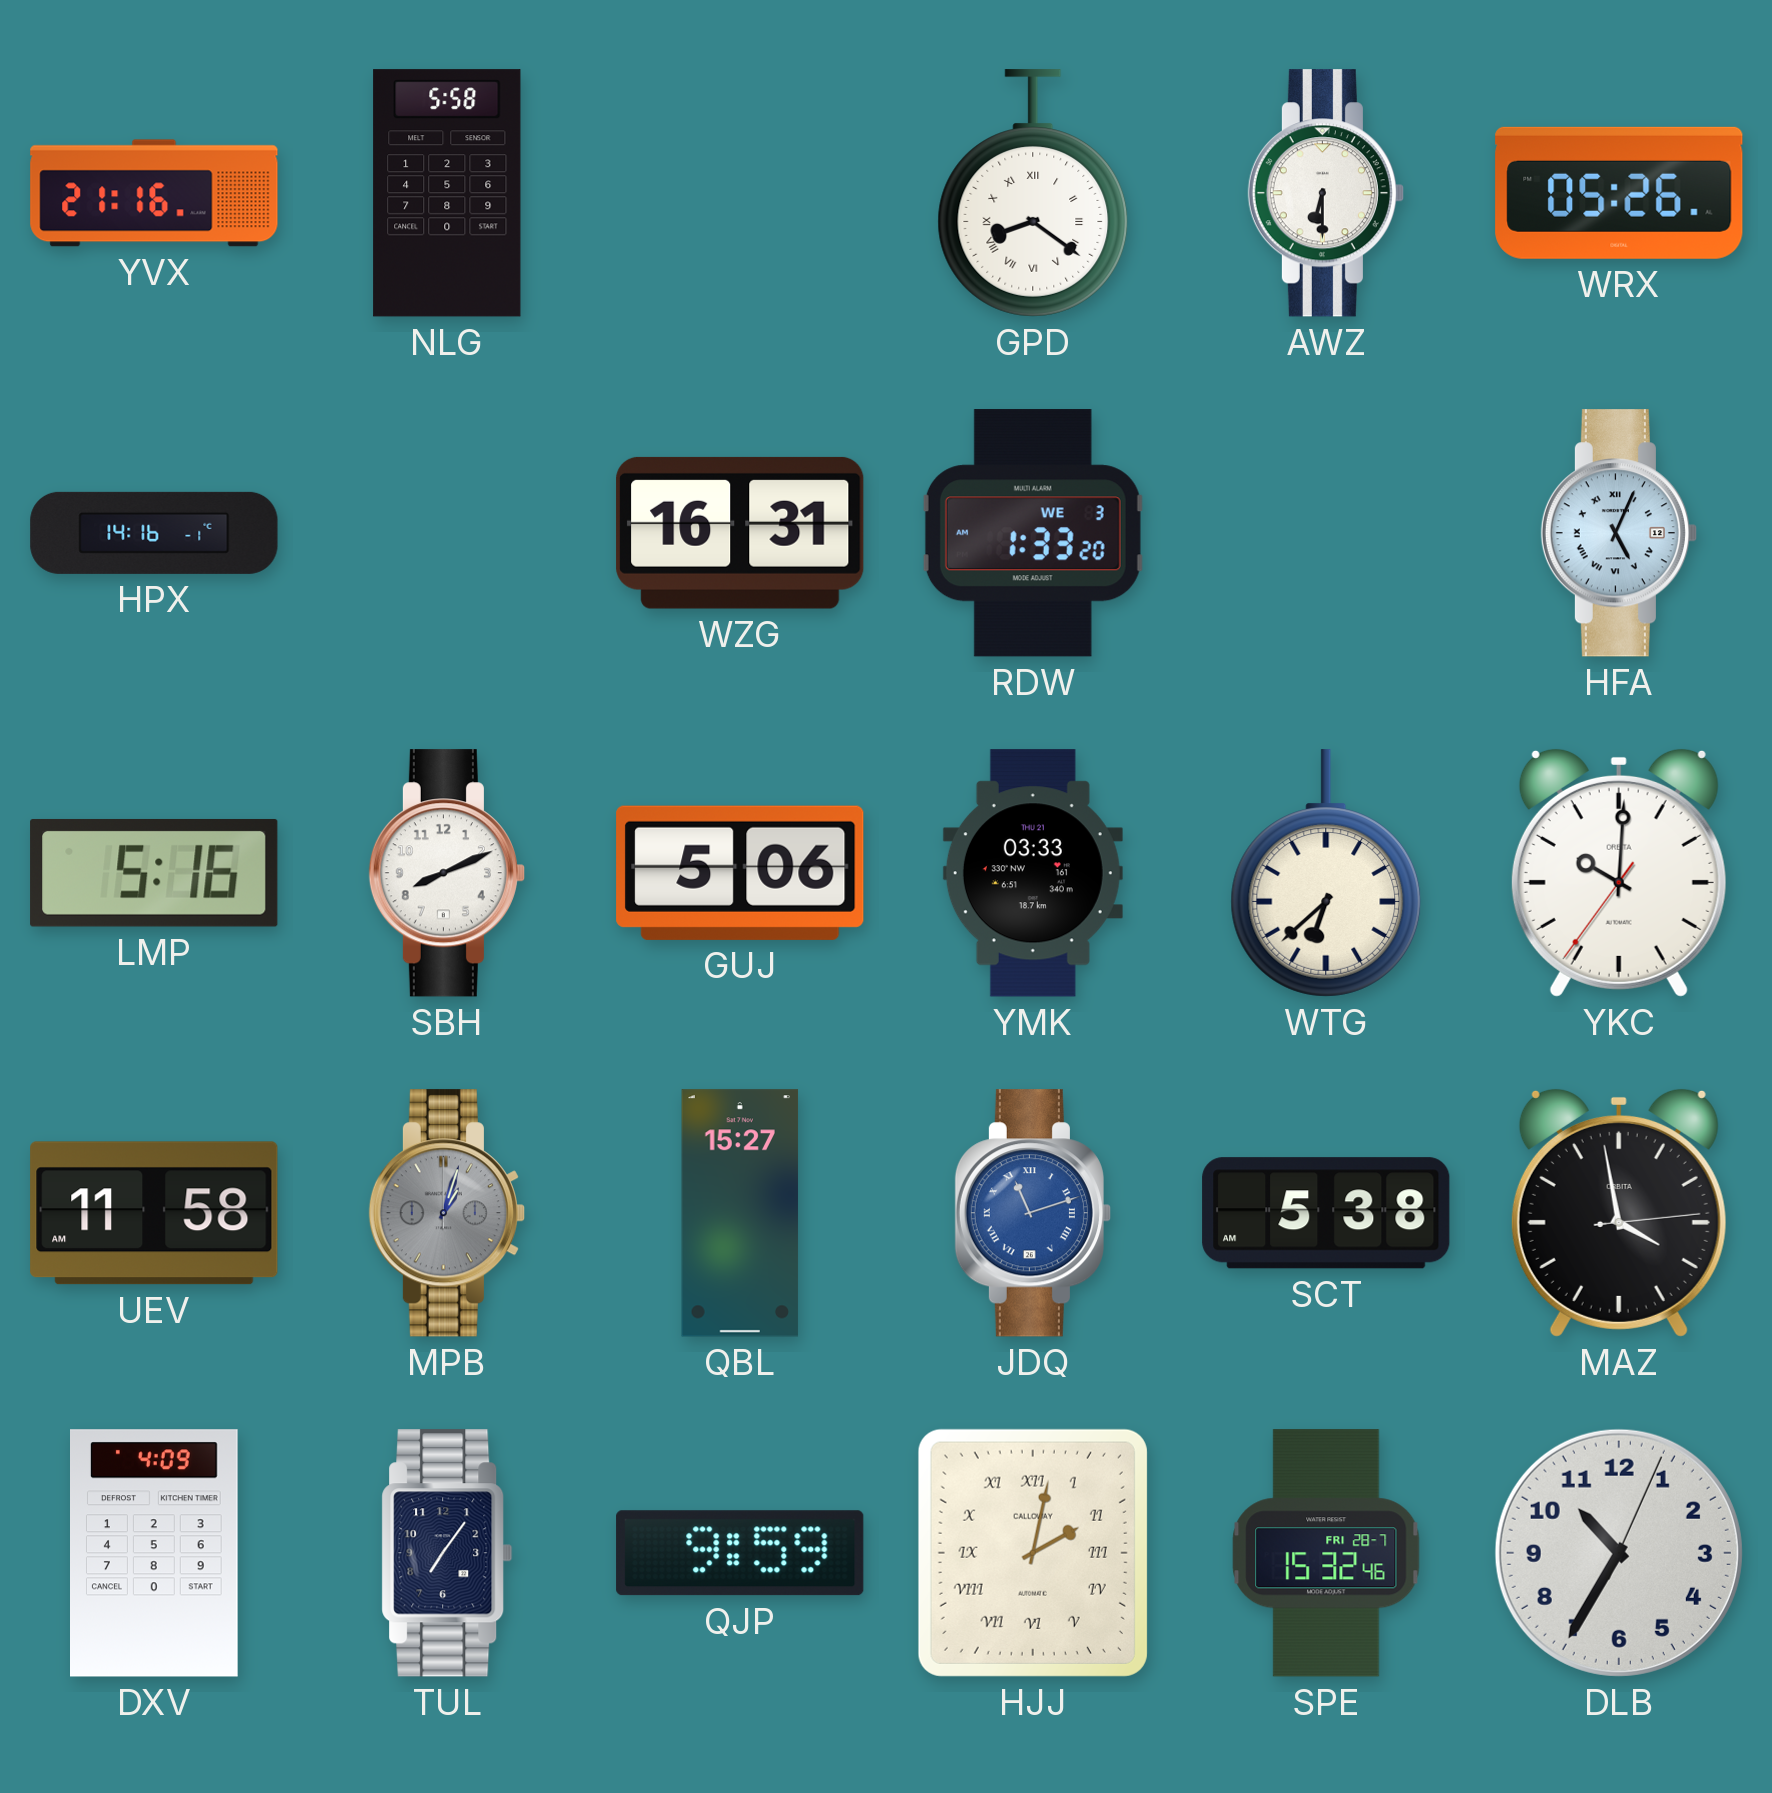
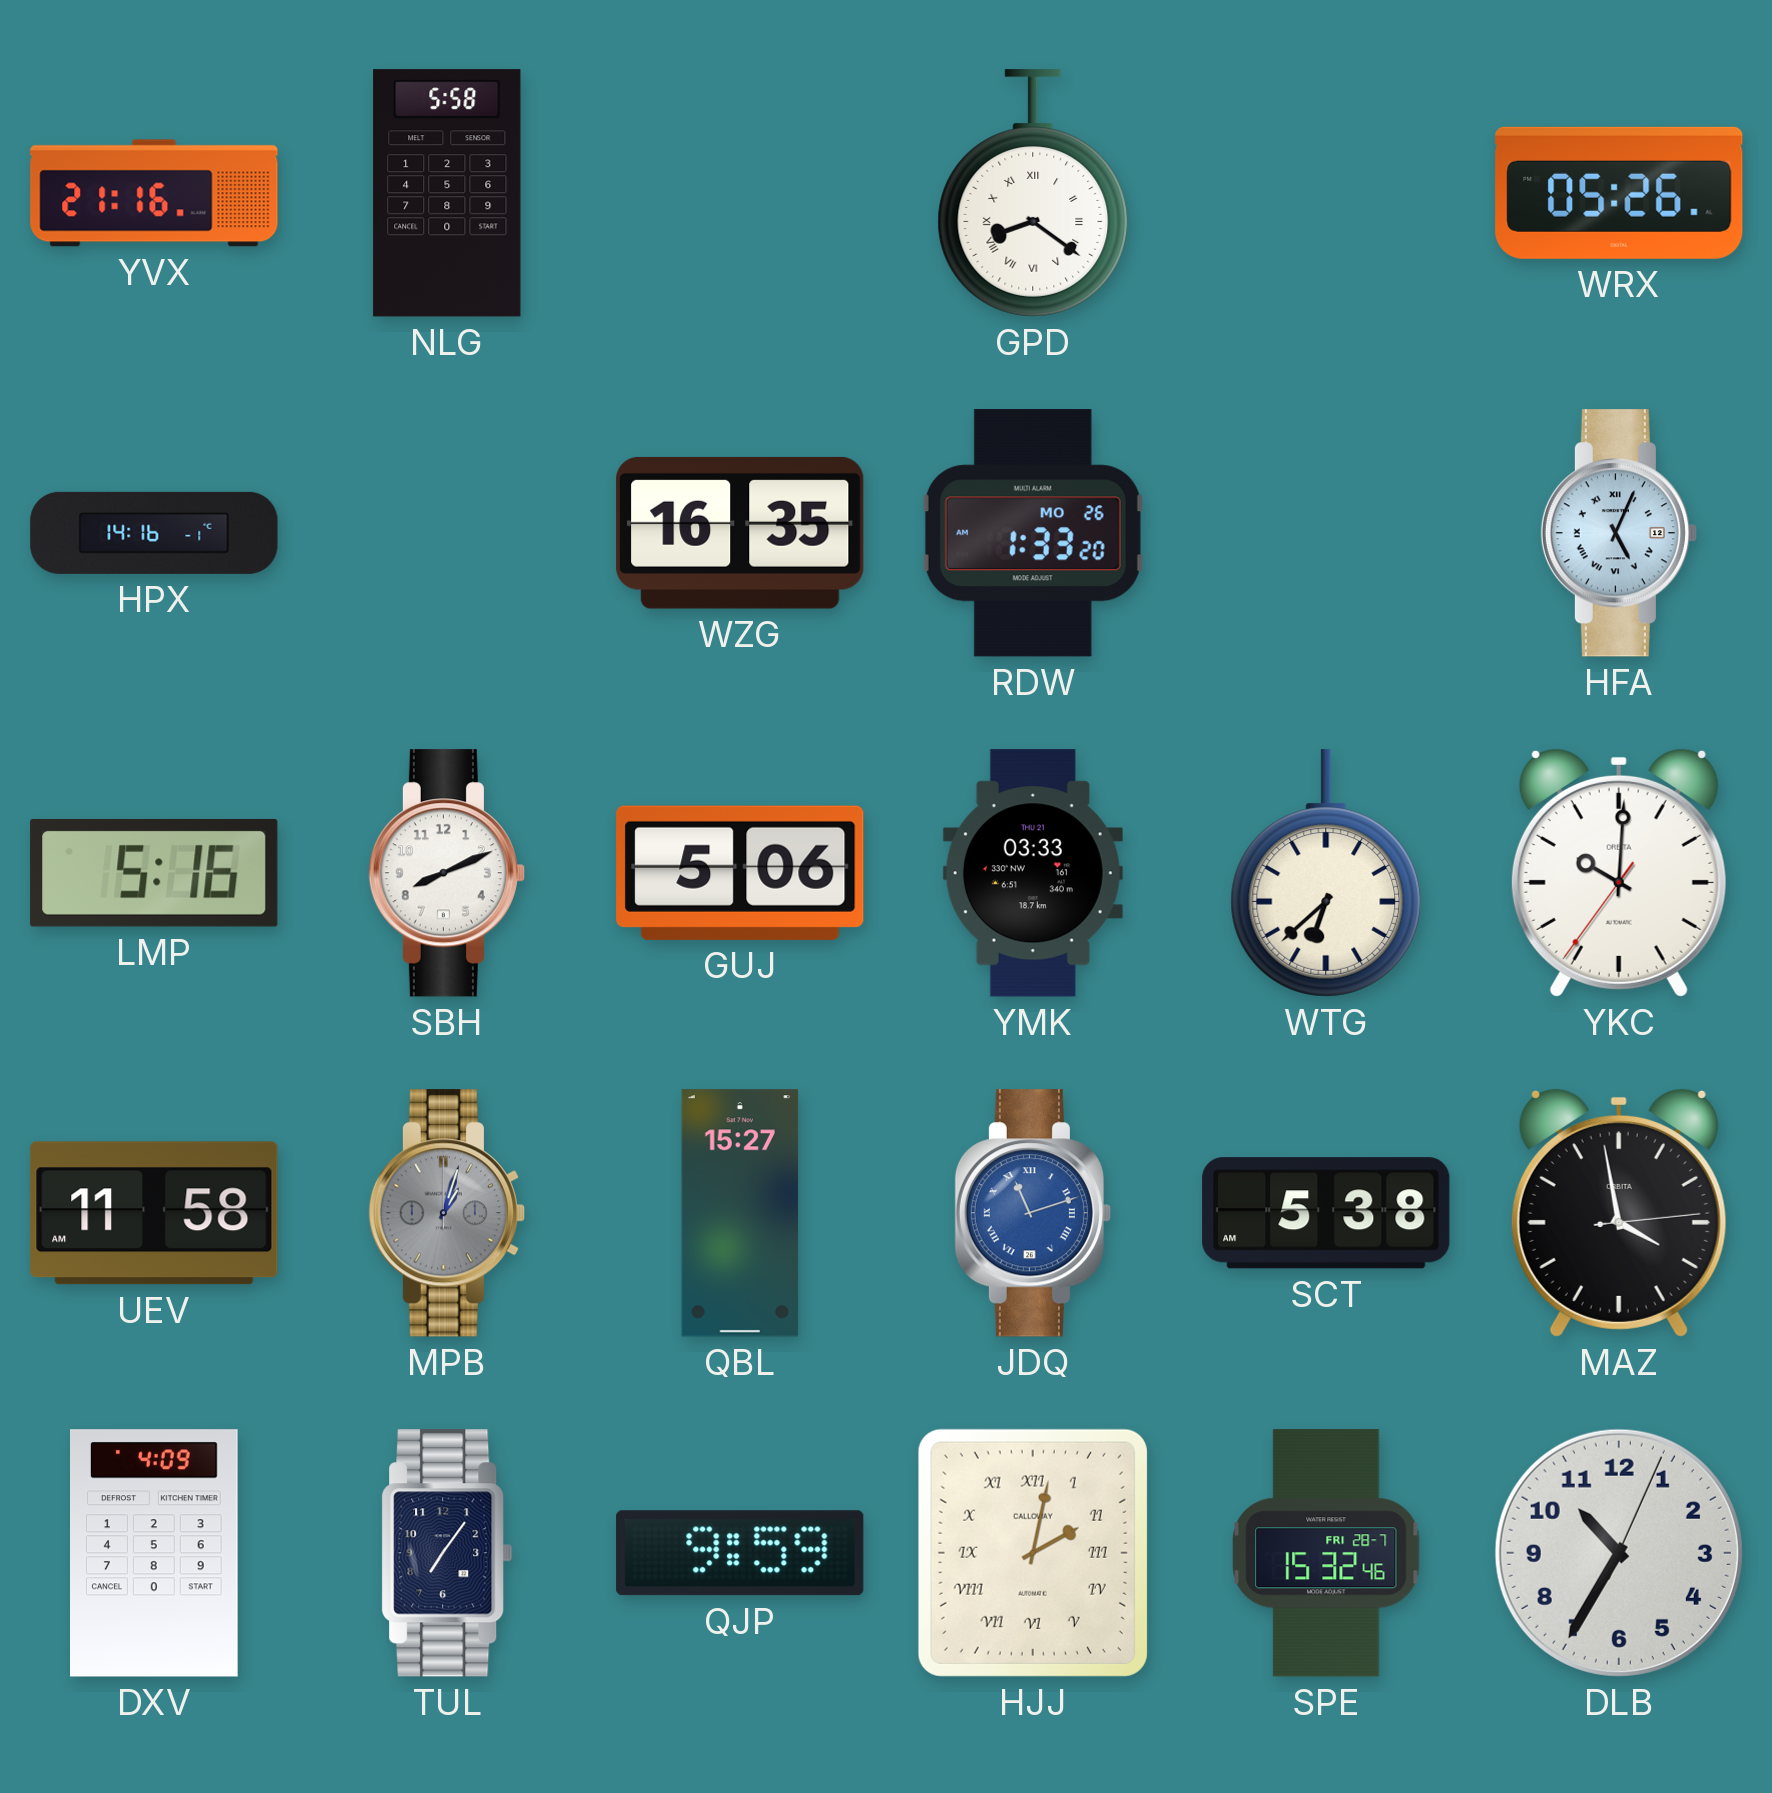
AWZ: 6:30 -> none (1326, 193)
WZG: 16:31 -> 16:35 (740, 533)
RDW date: WE 3 -> MO 26 (1033, 533)
